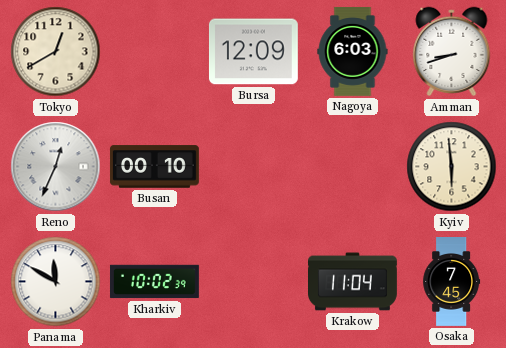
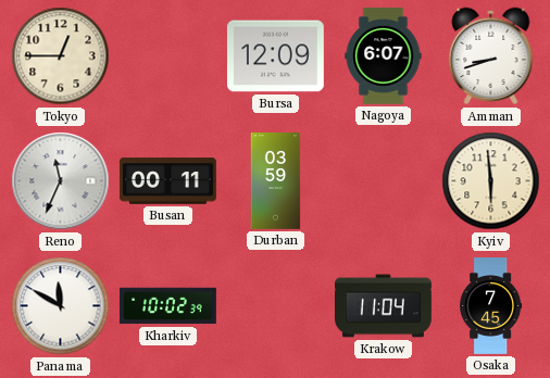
Tokyo: 12:40 -> 12:45 (61, 56)
Nagoya: 6:03 -> 6:07 (384, 55)
Reno: 12:34 -> 11:34 (61, 181)
Busan: 00:10 -> 00:11 (167, 181)
Durban: none -> 03:59 (276, 181)
